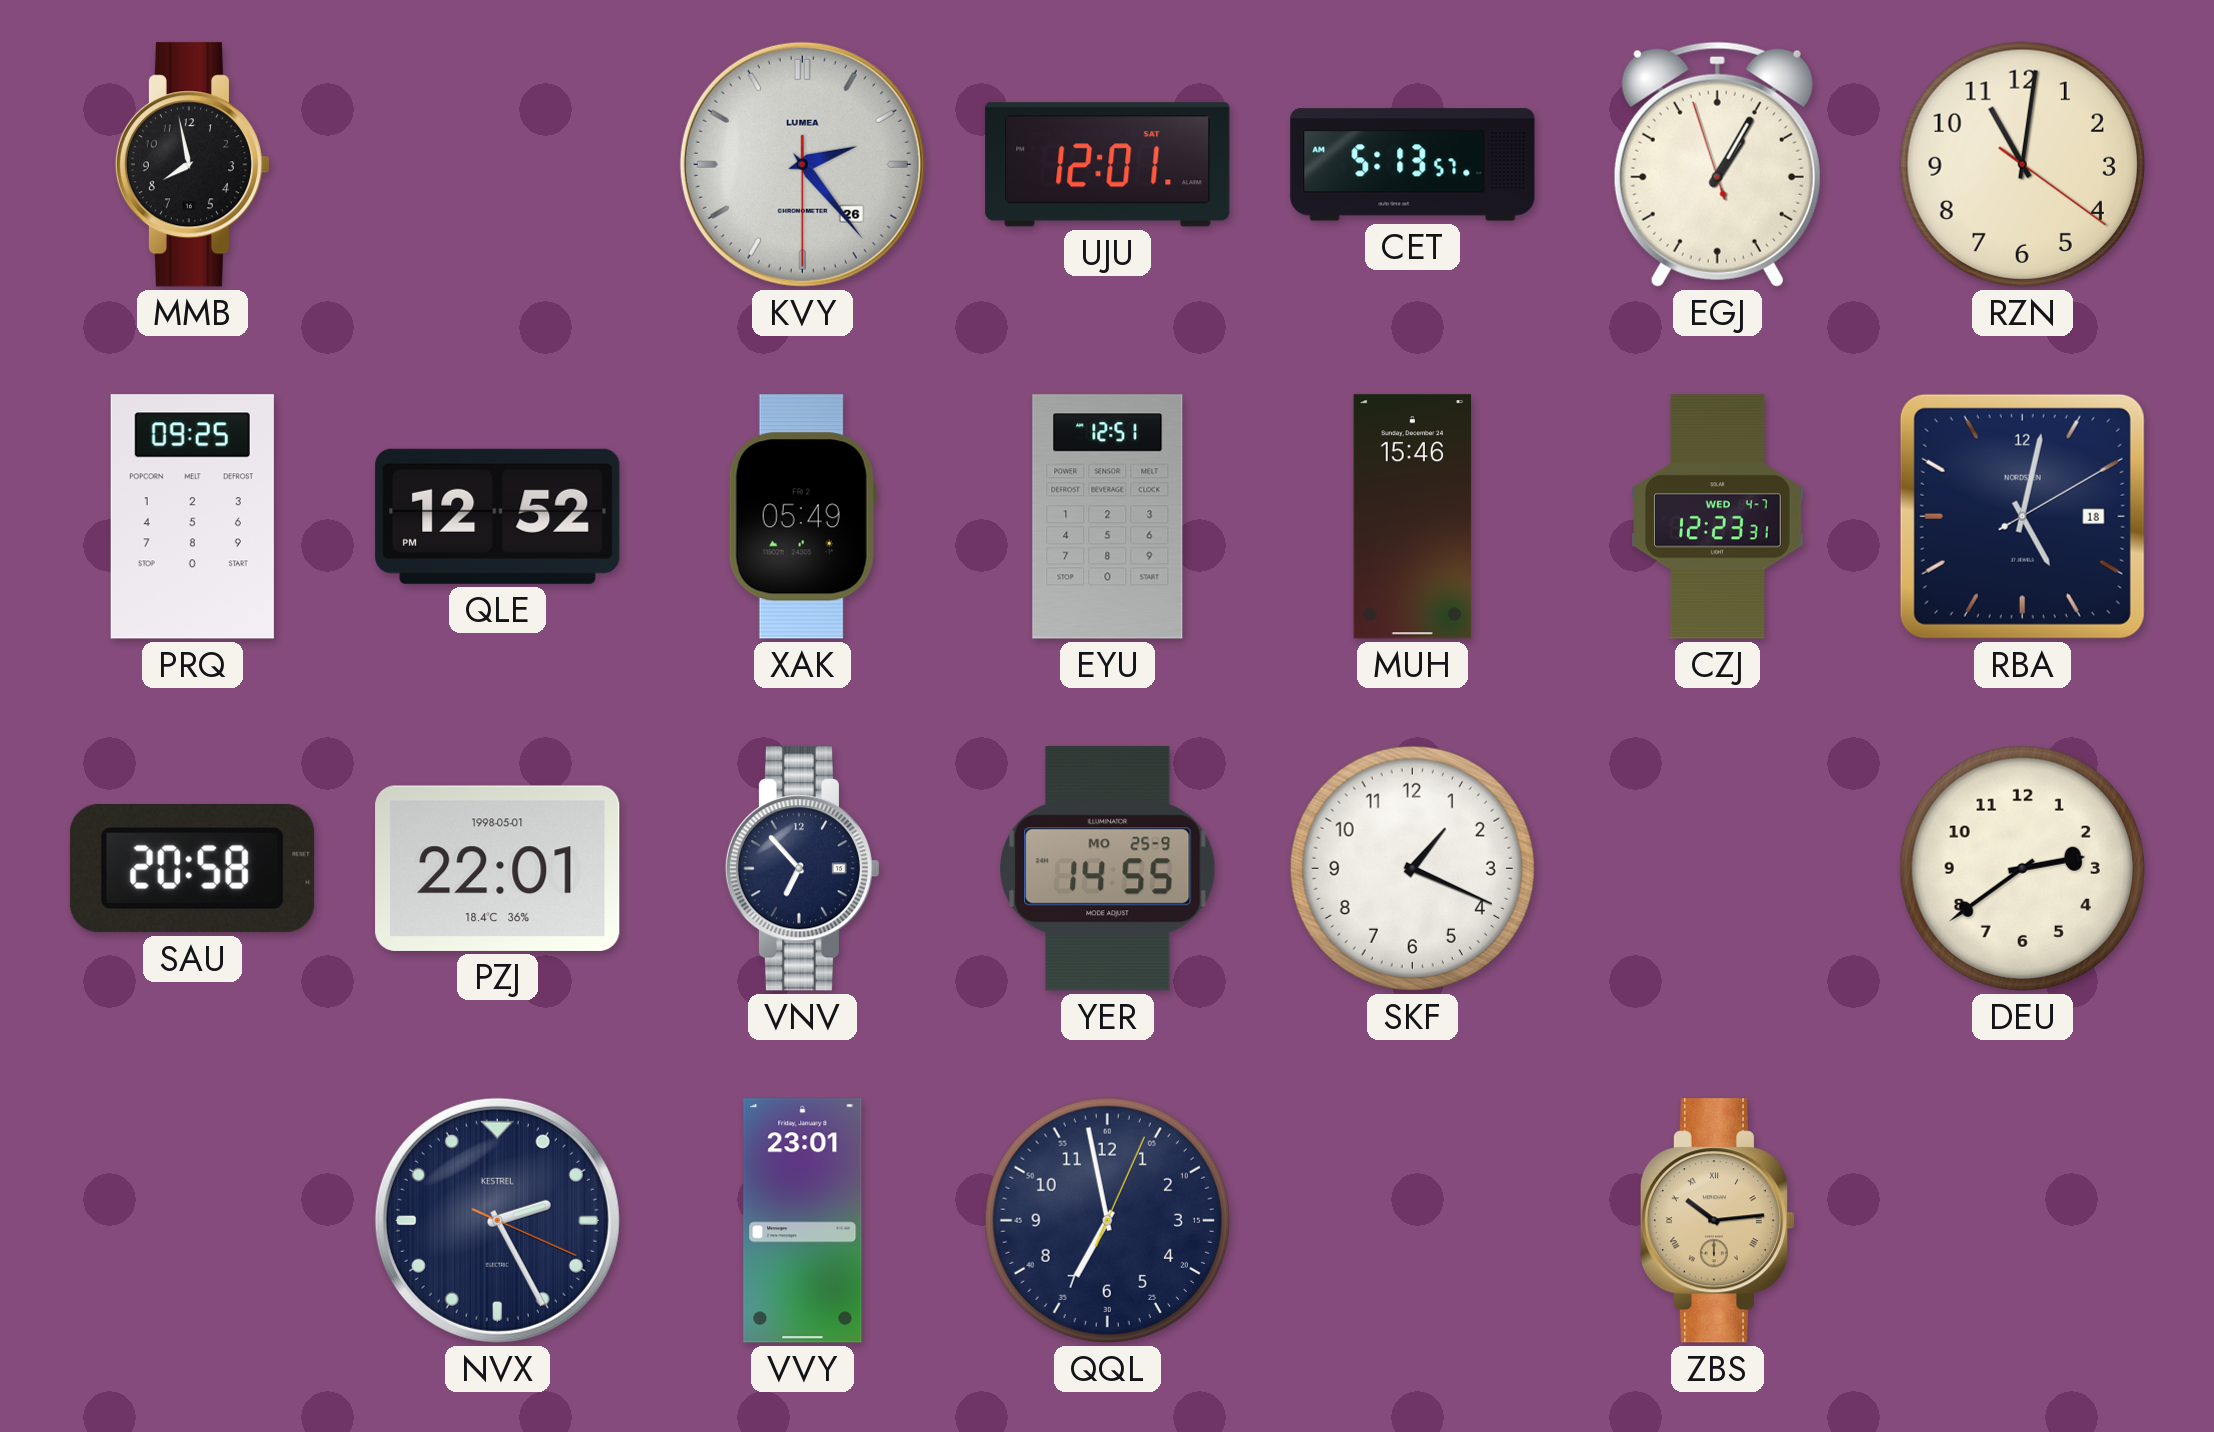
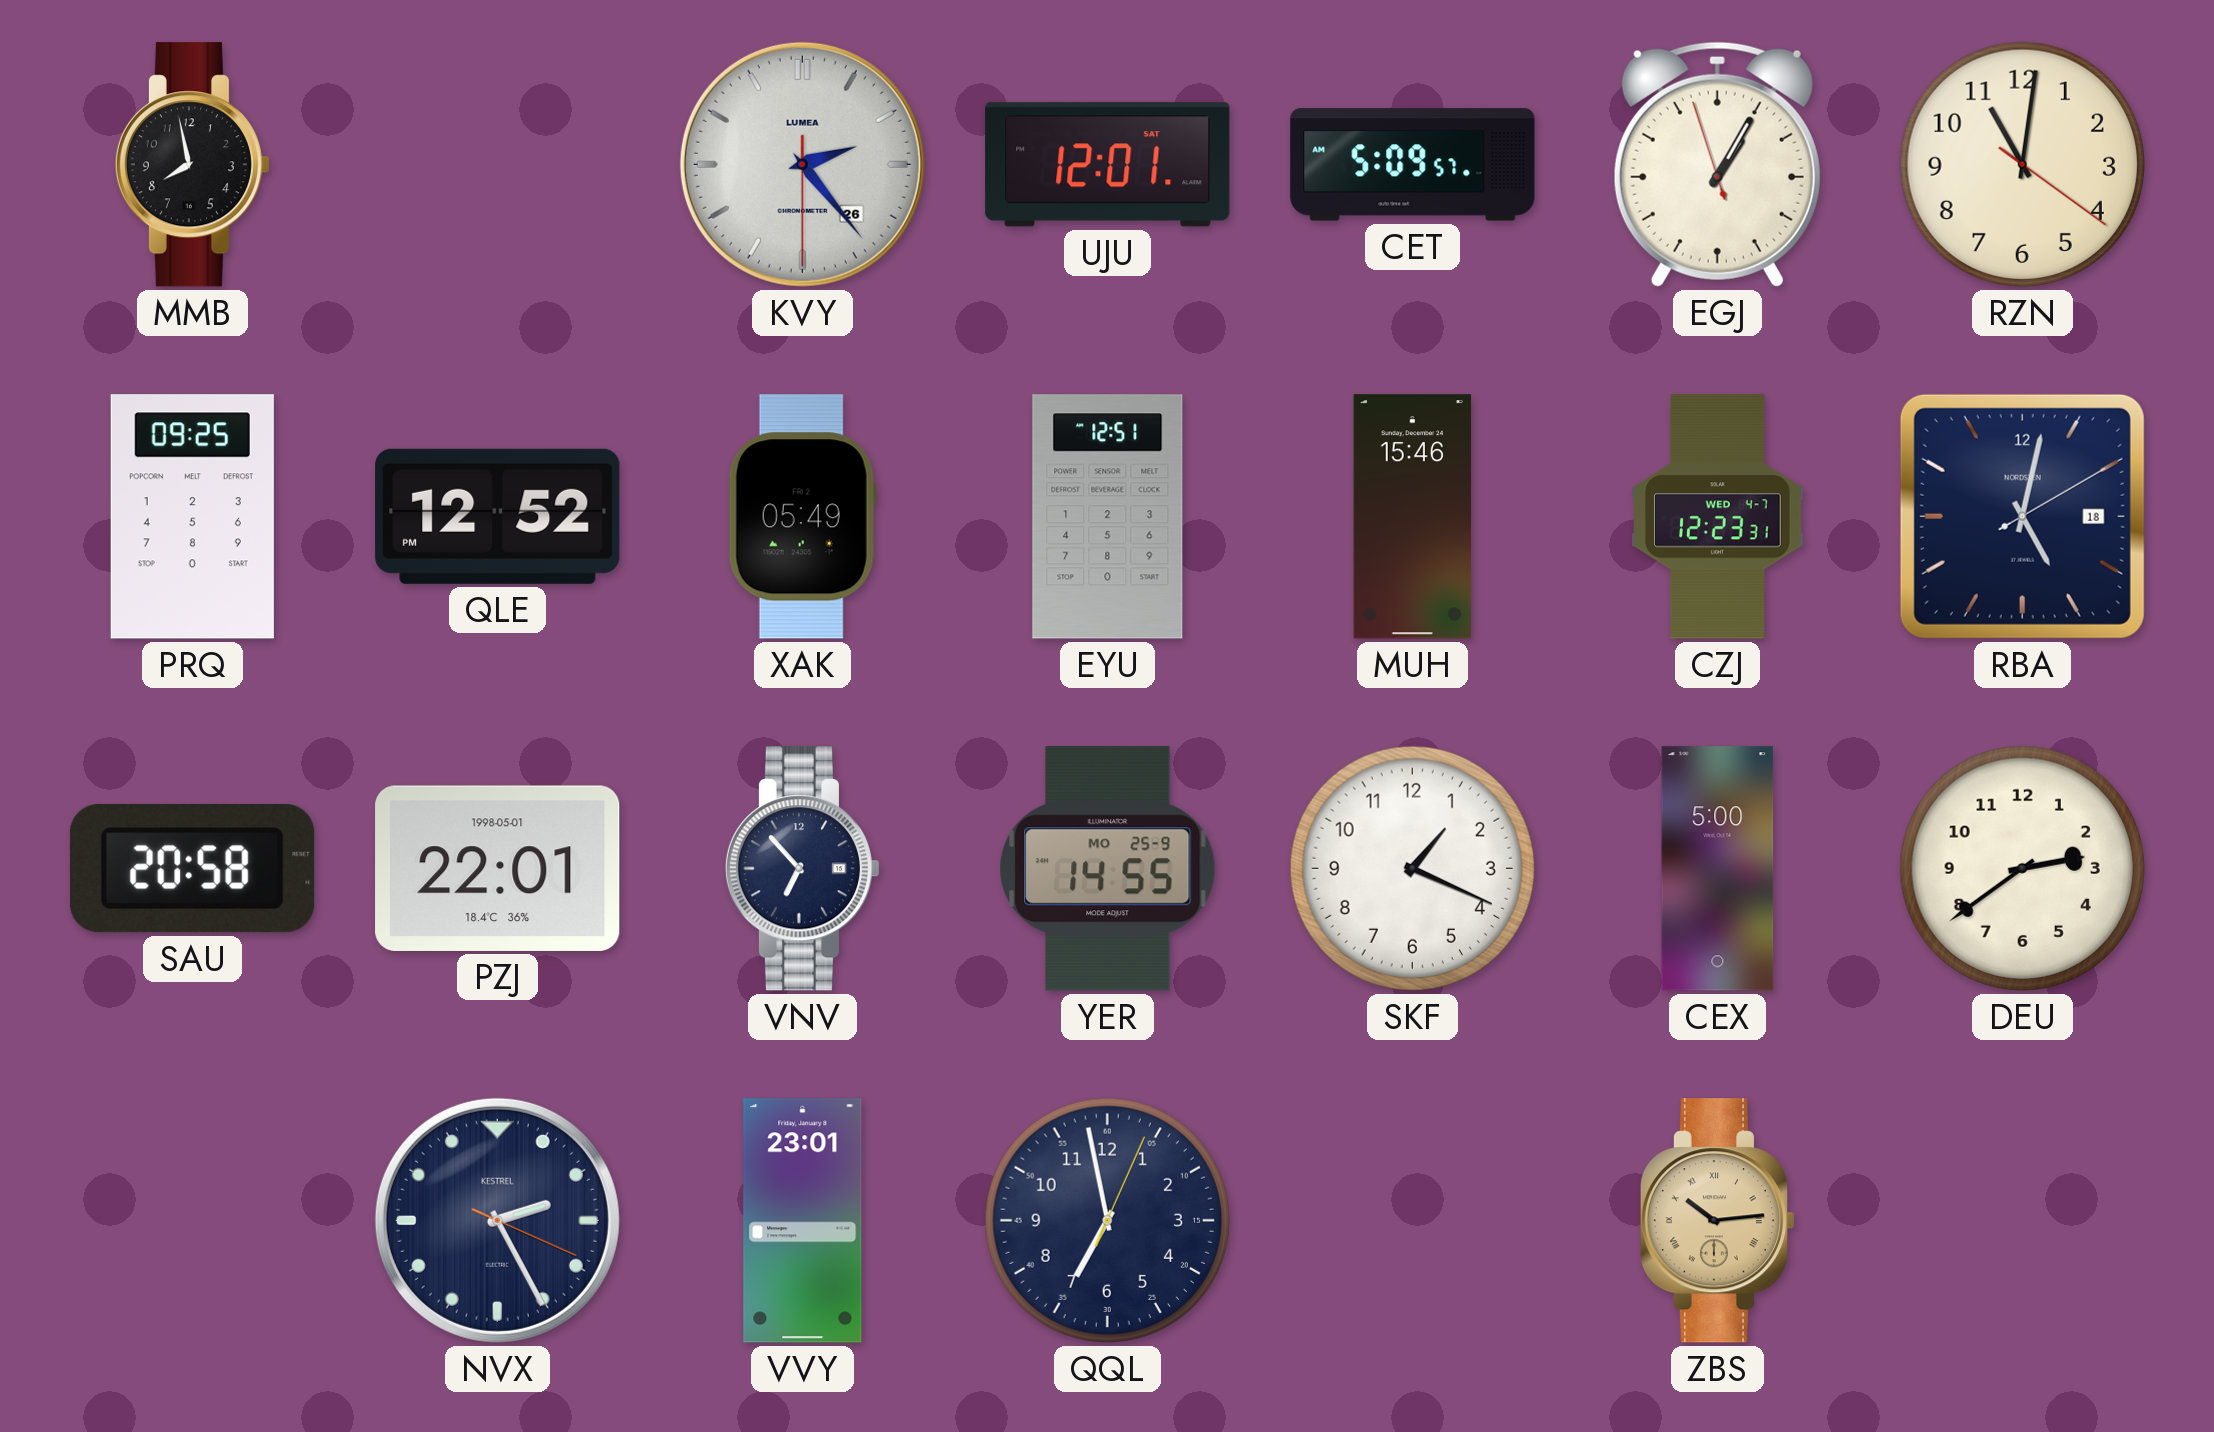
CET: 5:13 -> 5:09 (1413, 165)
CEX: none -> 5:00 (1718, 869)
